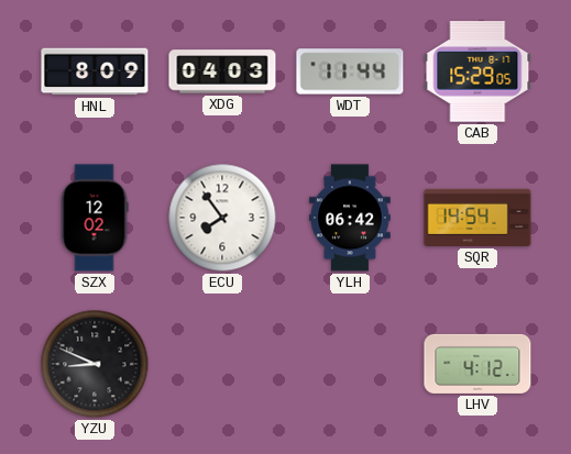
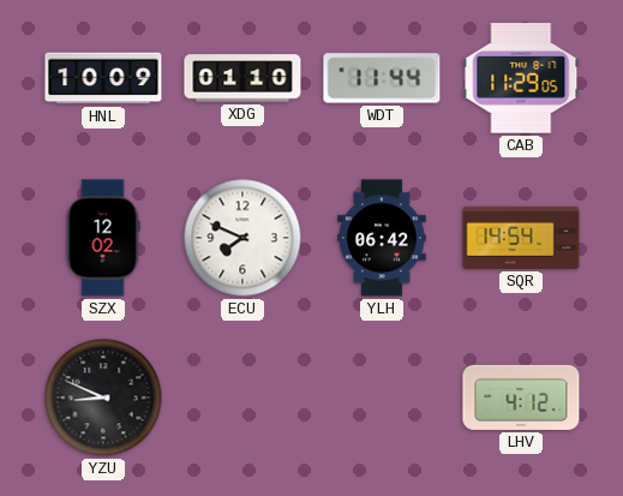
HNL: 8:09 -> 10:09 (103, 78)
XDG: 04:03 -> 01:10 (242, 78)
CAB: 15:29 -> 11:29 (521, 78)
ECU: 7:54 -> 7:49 (242, 238)
